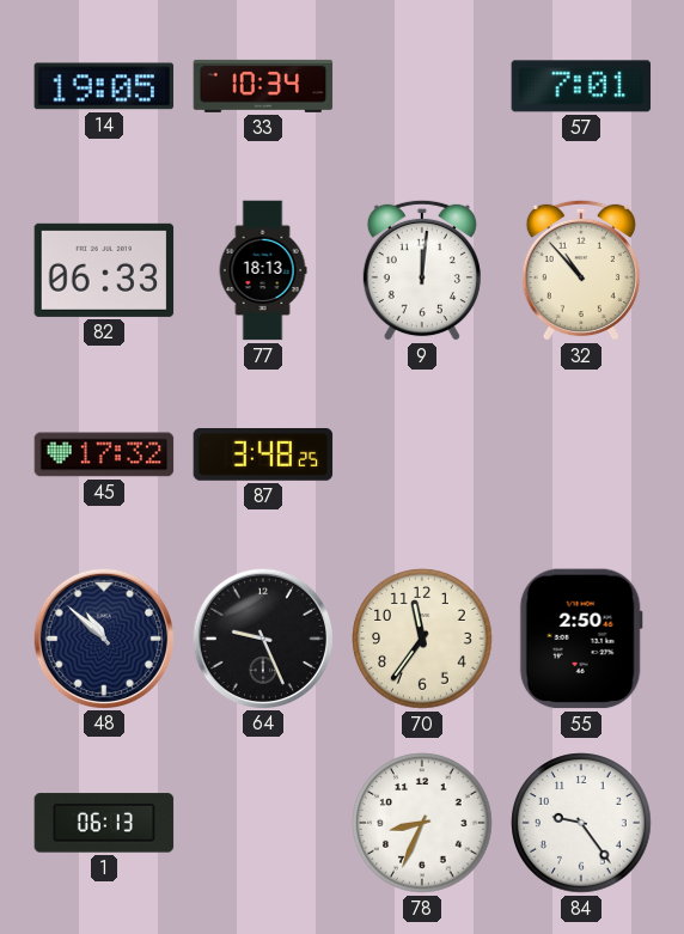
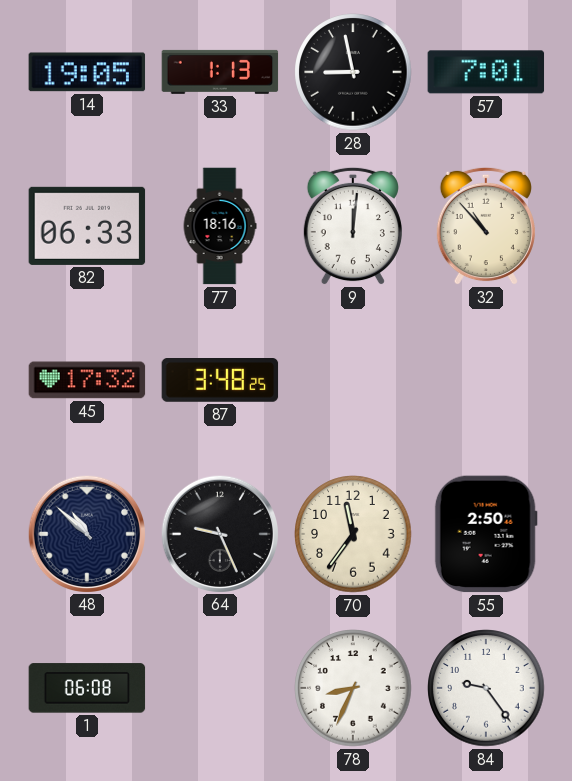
33: 10:34 -> 1:13 (220, 72)
28: none -> 8:58 (353, 72)
77: 18:13 -> 18:16 (220, 226)
1: 06:13 -> 06:08 (87, 688)
